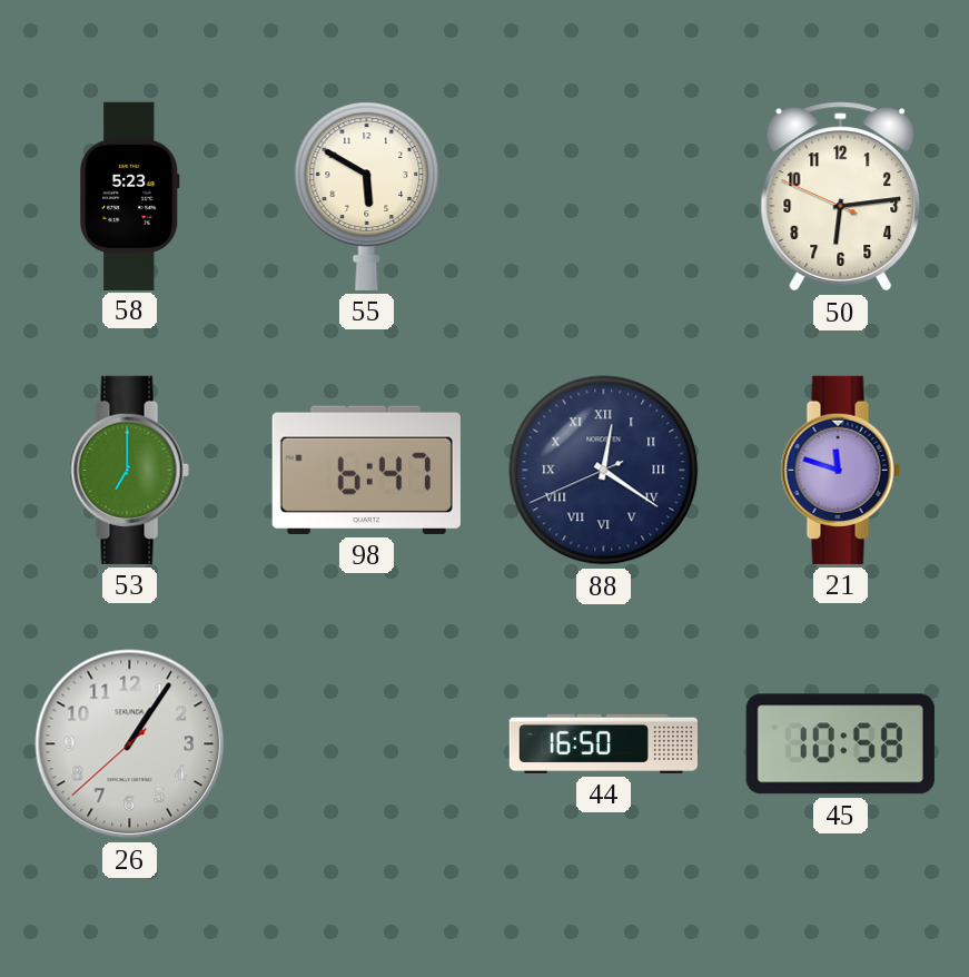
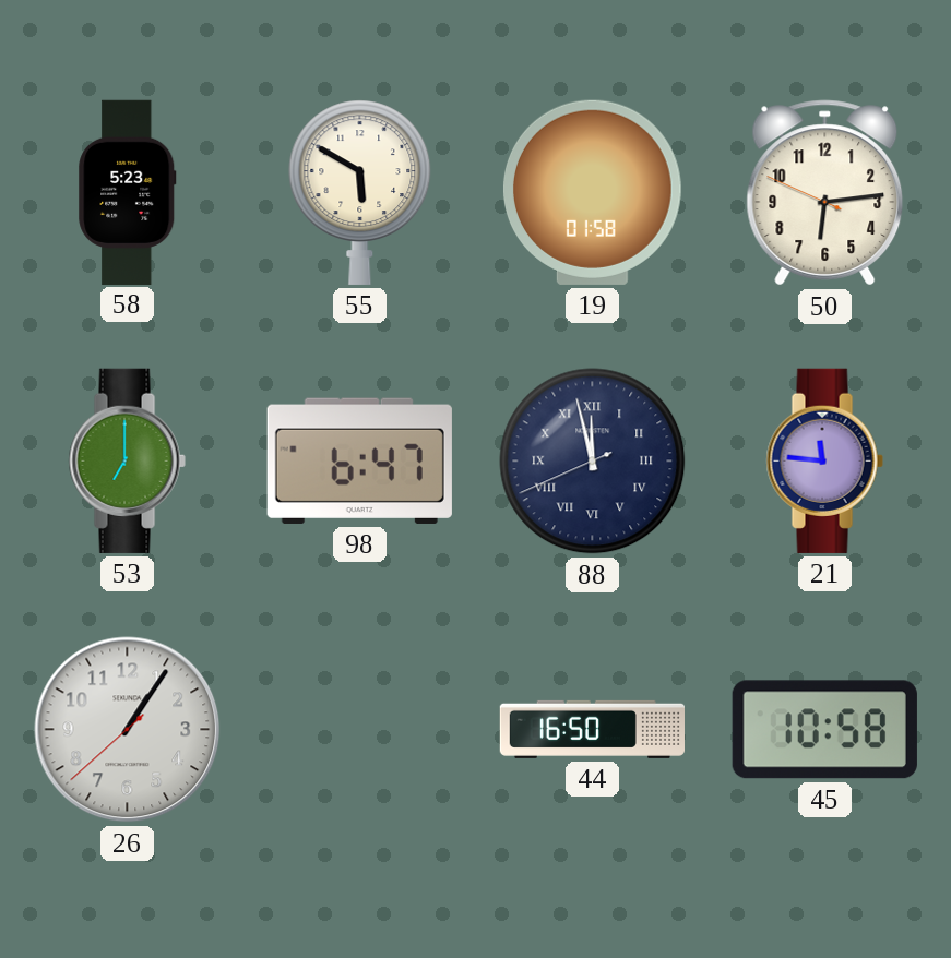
19: none -> 01:58 (592, 192)
88: 12:20 -> 11:57 (593, 462)
21: 11:48 -> 11:46 (824, 460)
